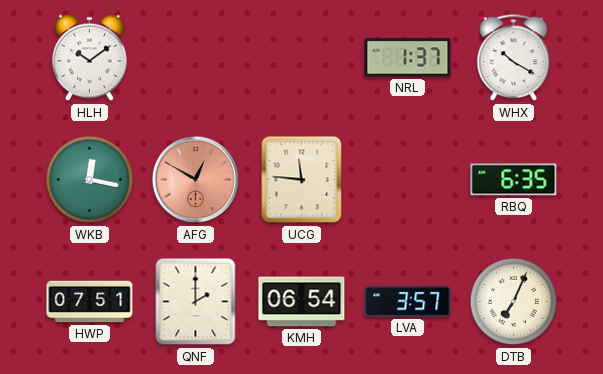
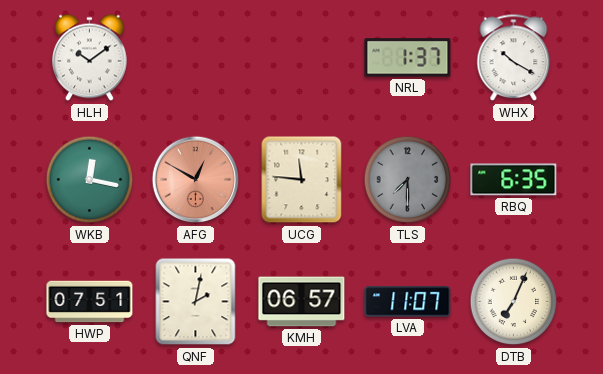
TLS: none -> 7:30 (408, 180)
QNF: 2:00 -> 2:02 (196, 302)
KMH: 06:54 -> 06:57 (302, 302)
LVA: 3:57 -> 11:07 (408, 302)
